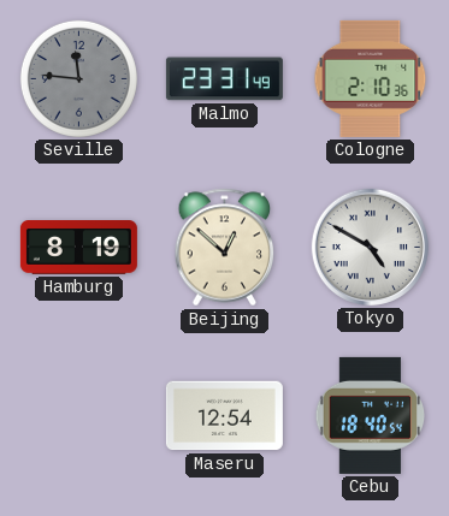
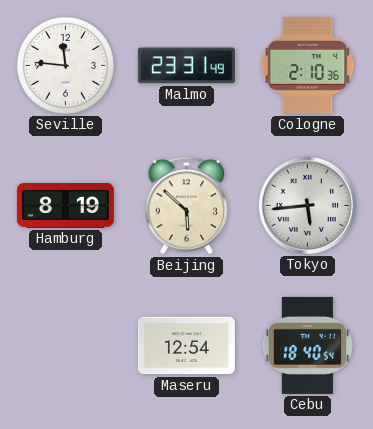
Seville dial: grey -> white (65, 65)
Beijing: 12:52 -> 5:52 (187, 206)
Tokyo: 4:50 -> 5:44 (307, 205)
